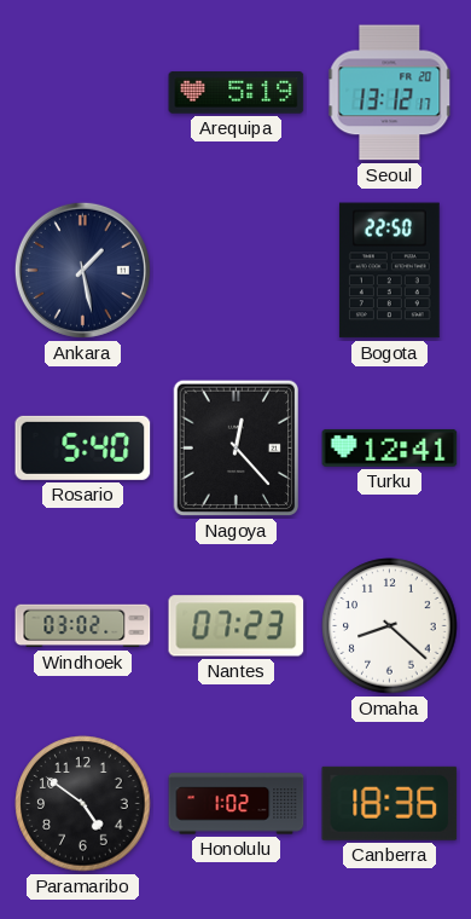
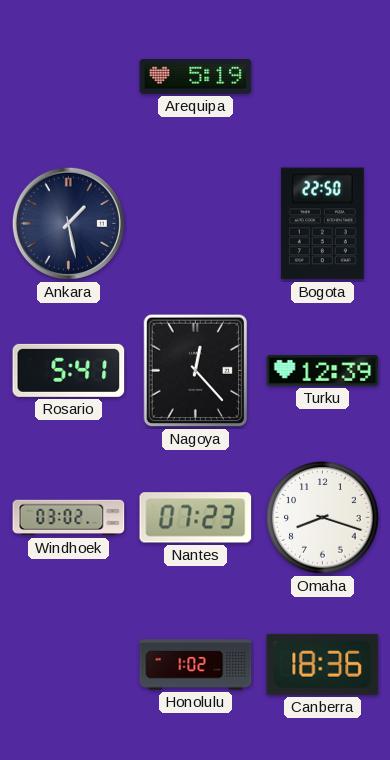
Seoul: 13:12 -> none (390, 93)
Rosario: 5:40 -> 5:41 (69, 370)
Turku: 12:41 -> 12:39 (323, 370)
Omaha: 8:22 -> 8:18 (323, 518)
Paramaribo: 4:51 -> none (83, 804)
